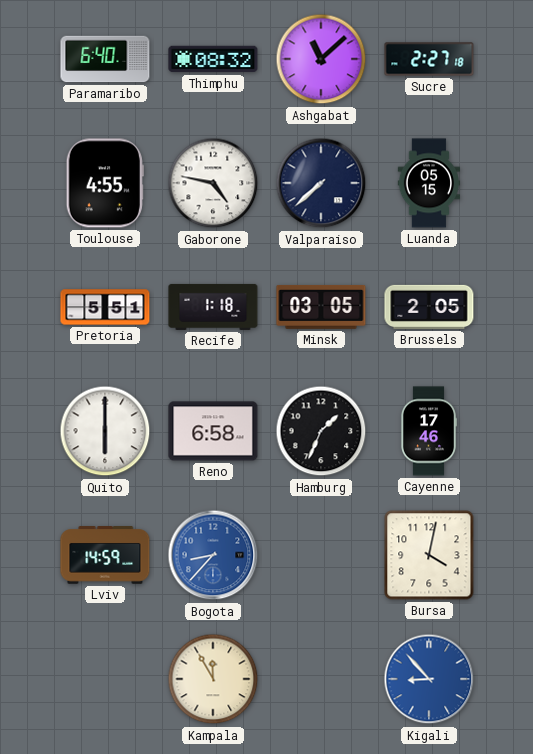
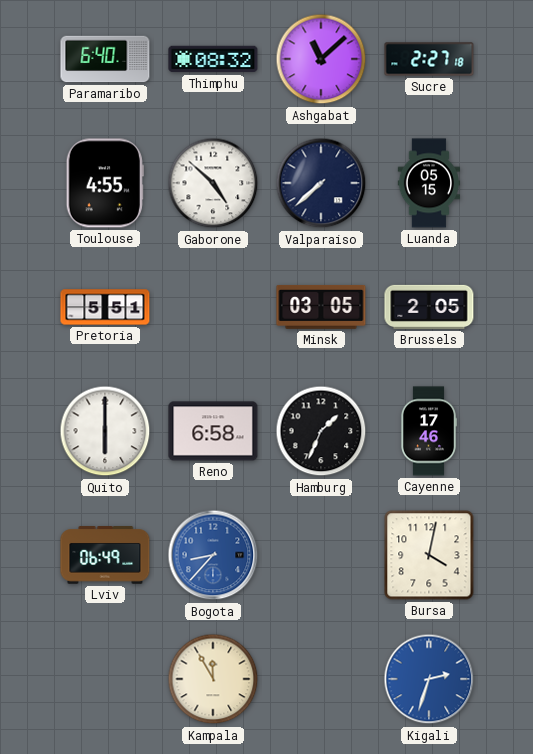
Gaborone: 4:47 -> 4:52 (213, 183)
Recife: 1:18 -> none (213, 307)
Lviv: 14:59 -> 06:49 (105, 555)
Kigali: 8:53 -> 2:33 (429, 679)
